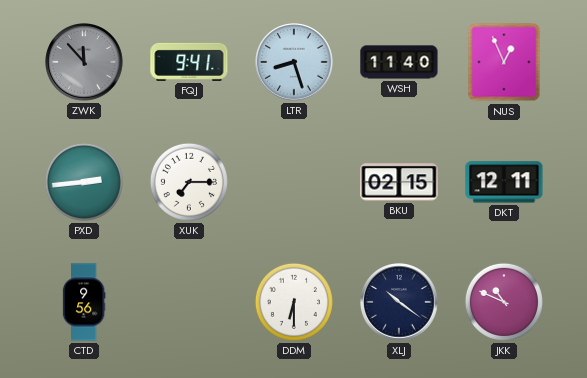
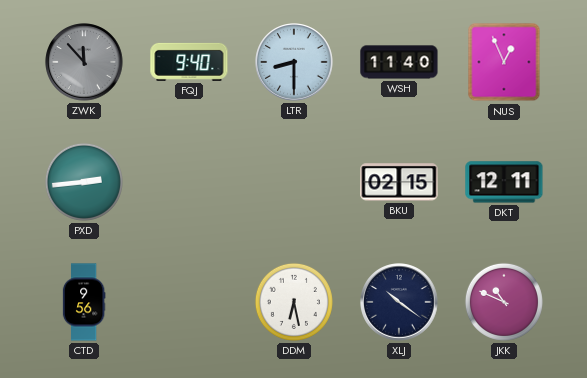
FQJ: 9:41 -> 9:40 (189, 62)
LTR: 8:27 -> 8:30 (294, 62)
XUK: 7:15 -> none (189, 182)
DDM: 6:30 -> 6:28 (294, 302)
